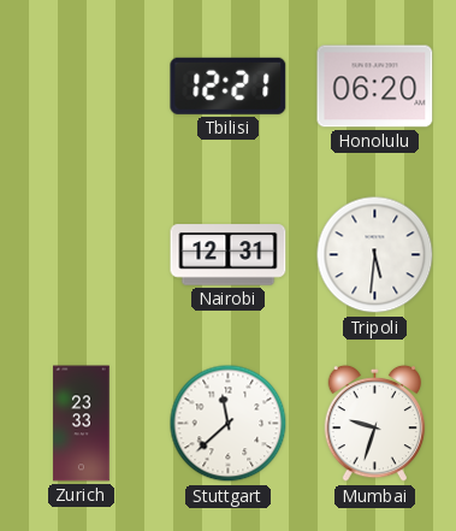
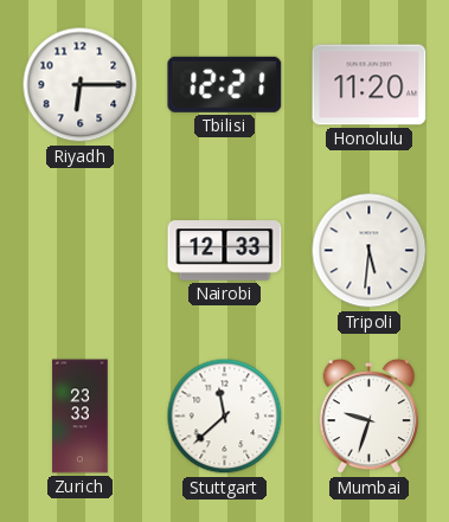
Riyadh: none -> 6:15 (81, 85)
Honolulu: 06:20 -> 11:20 (370, 85)
Nairobi: 12:31 -> 12:33 (225, 251)
